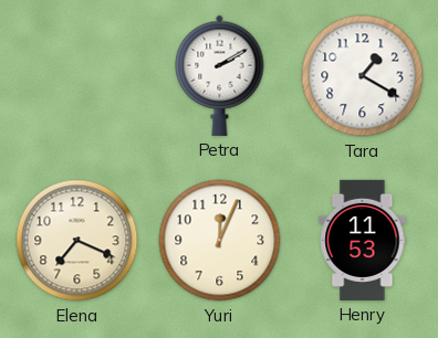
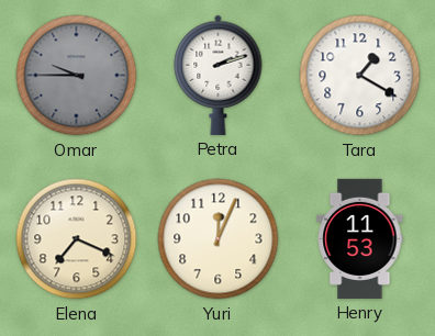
Omar: none -> 9:45 (77, 76)
Petra: 2:10 -> 2:12 (219, 75)
